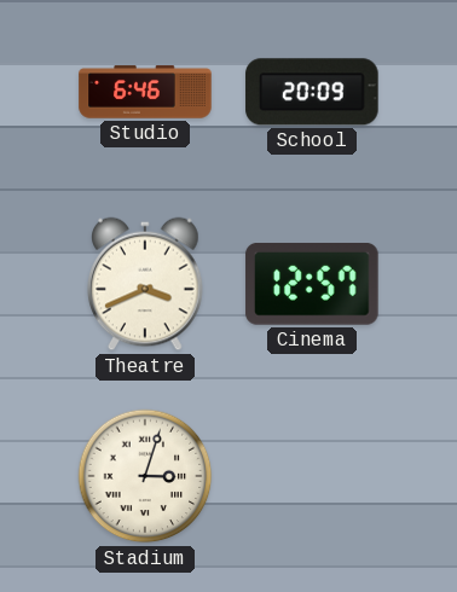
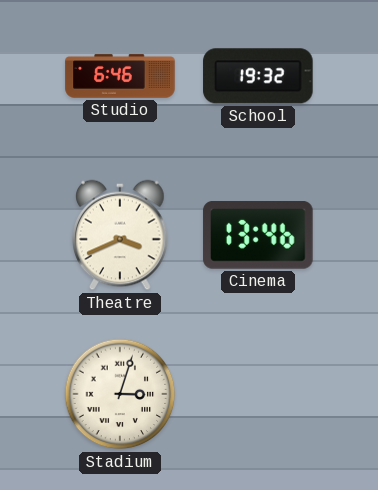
School: 20:09 -> 19:32 (258, 76)
Cinema: 12:57 -> 13:46 (258, 236)
